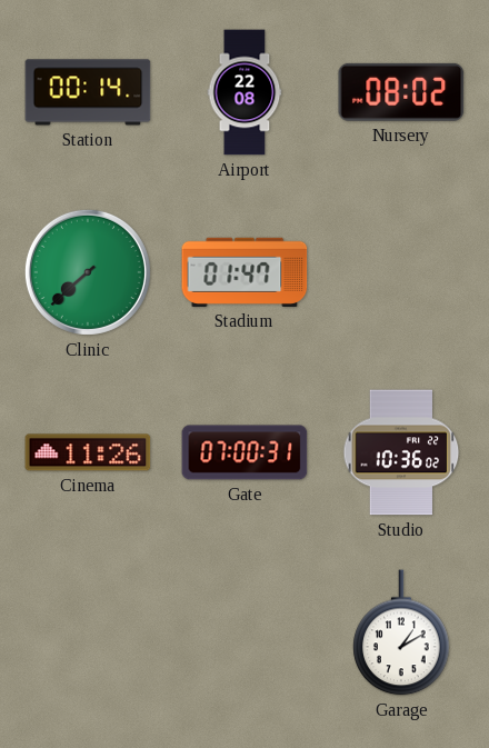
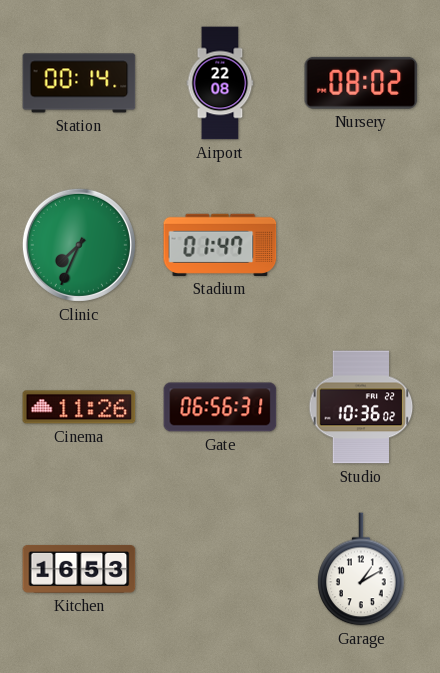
Clinic: 7:38 -> 7:34 (79, 245)
Gate: 07:00 -> 06:56 (220, 407)
Kitchen: none -> 16:53 (79, 569)
